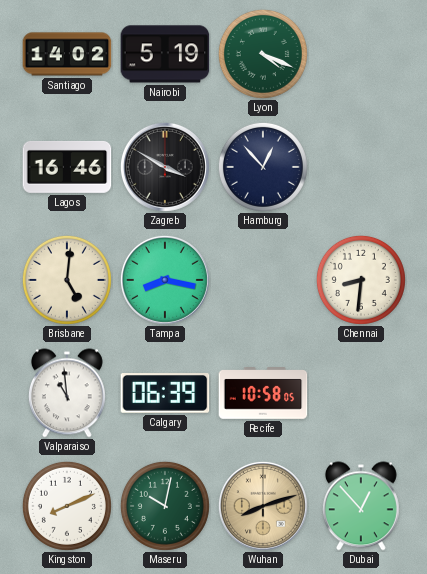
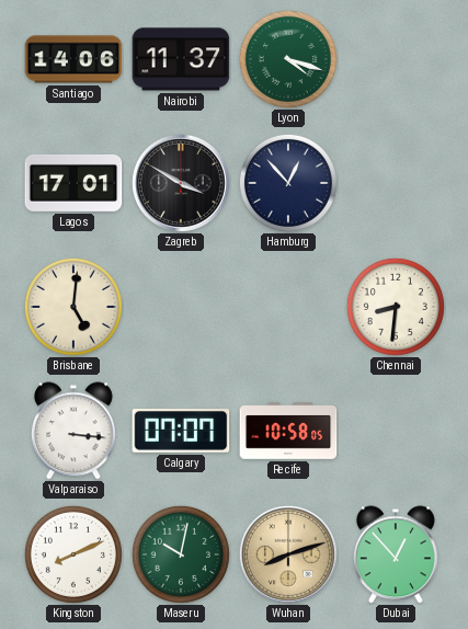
Santiago: 14:02 -> 14:06 (73, 59)
Nairobi: 5:19 -> 11:37 (181, 59)
Lyon: 4:19 -> 4:18 (288, 59)
Lagos: 16:46 -> 17:01 (73, 183)
Tampa: 8:17 -> none (165, 280)
Valparaiso: 10:59 -> 3:16 (73, 431)
Calgary: 06:39 -> 07:07 (181, 431)
